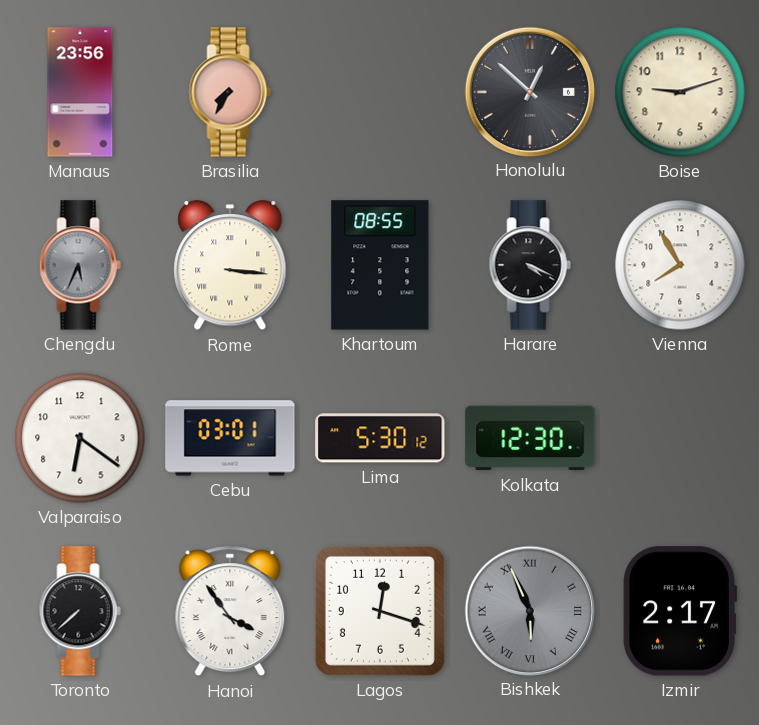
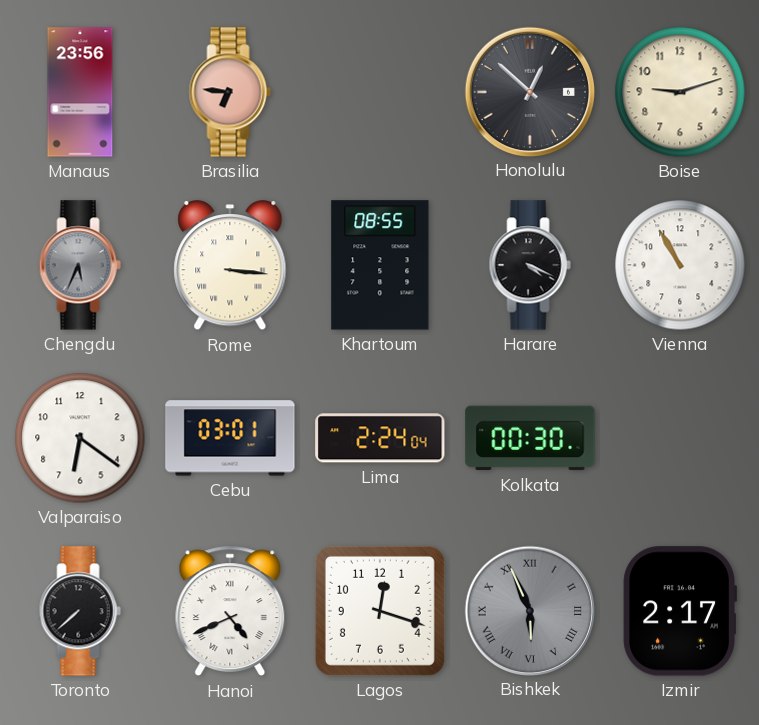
Brasilia: 7:35 -> 6:46 (230, 92)
Vienna: 7:55 -> 10:55 (680, 265)
Lima: 5:30 -> 2:24 (380, 438)
Kolkata: 12:30 -> 00:30 (530, 438)
Hanoi: 3:54 -> 4:41 (230, 611)
